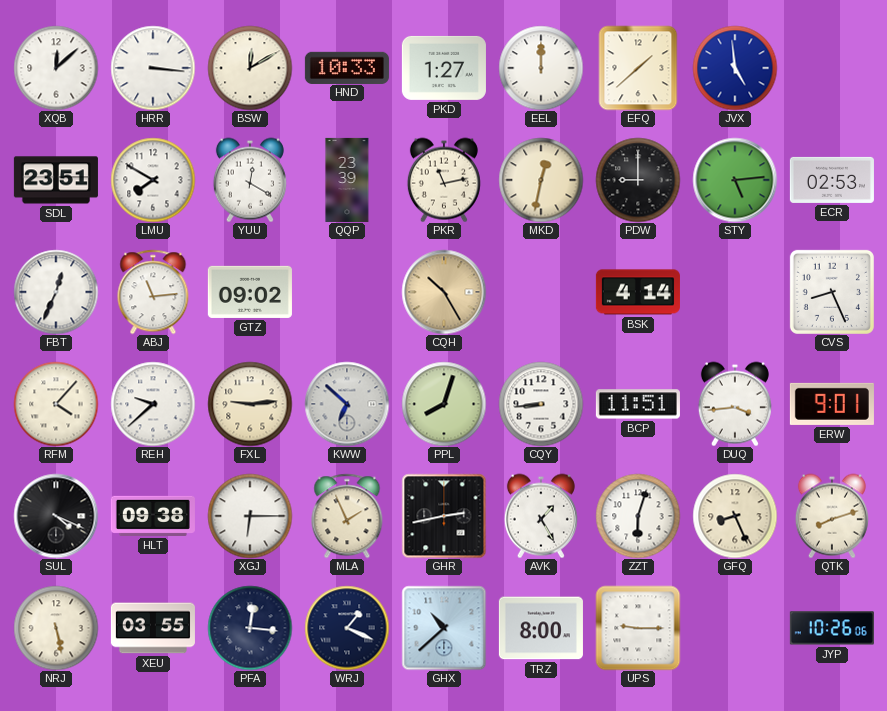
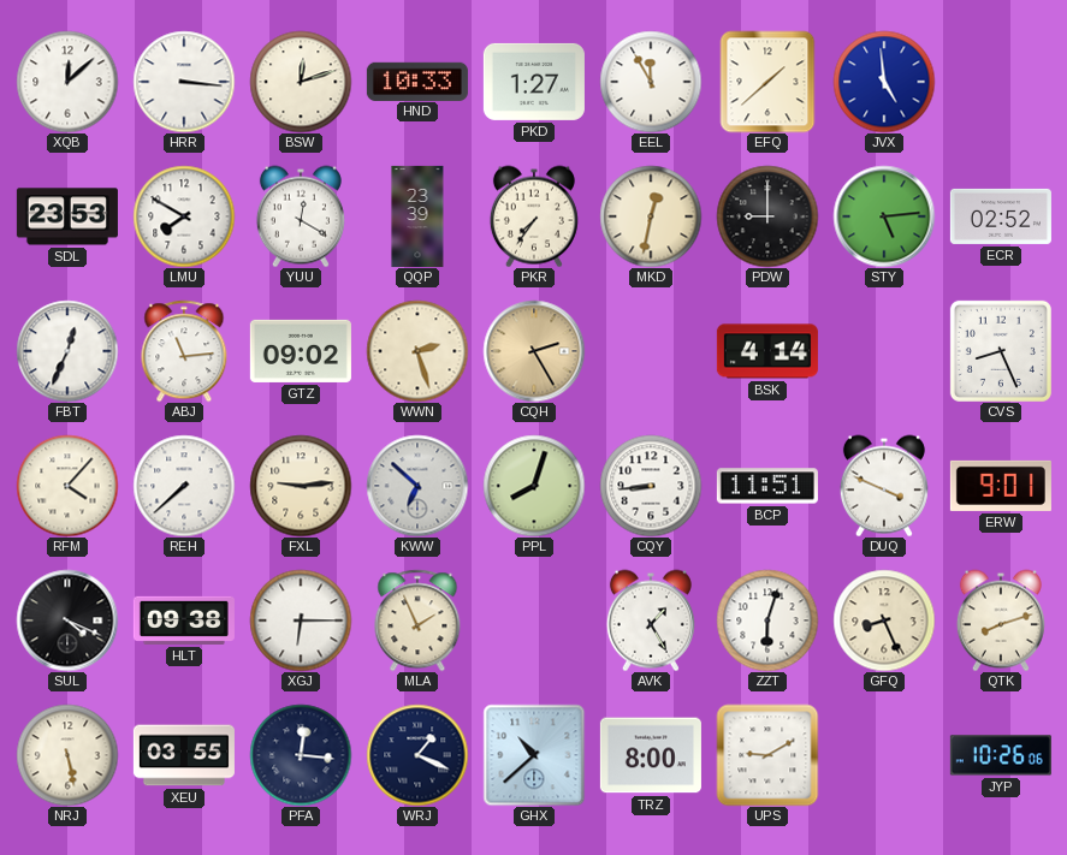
BSW: 12:10 -> 12:12 (301, 82)
EEL: 12:00 -> 11:55 (651, 82)
SDL: 23:51 -> 23:53 (67, 216)
PKR: 11:13 -> 7:36 (534, 216)
ECR: 02:53 -> 02:52 (1001, 216)
WWN: none -> 2:27 (417, 351)
CQH: 10:25 -> 2:25 (534, 351)
REH: 9:38 -> 7:38 (184, 486)
DUQ: 3:44 -> 3:49 (884, 486)
GHR: 2:43 -> none (444, 516)
UPS: 9:15 -> 9:10 (767, 755)
